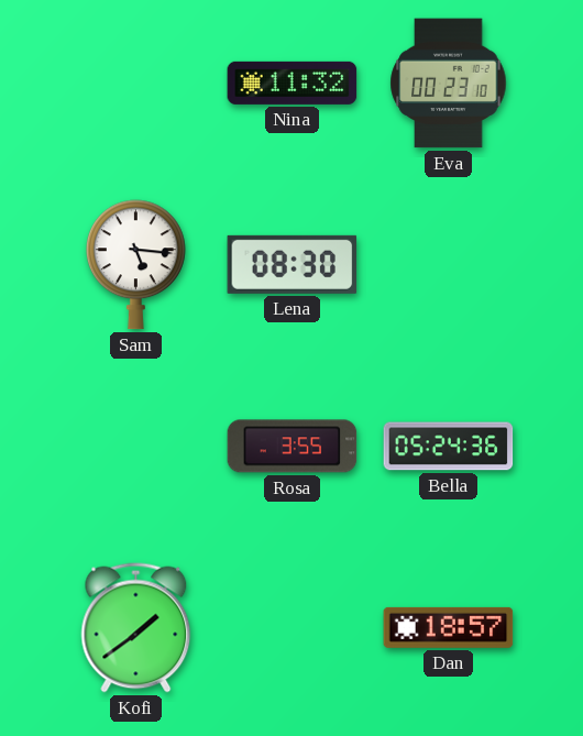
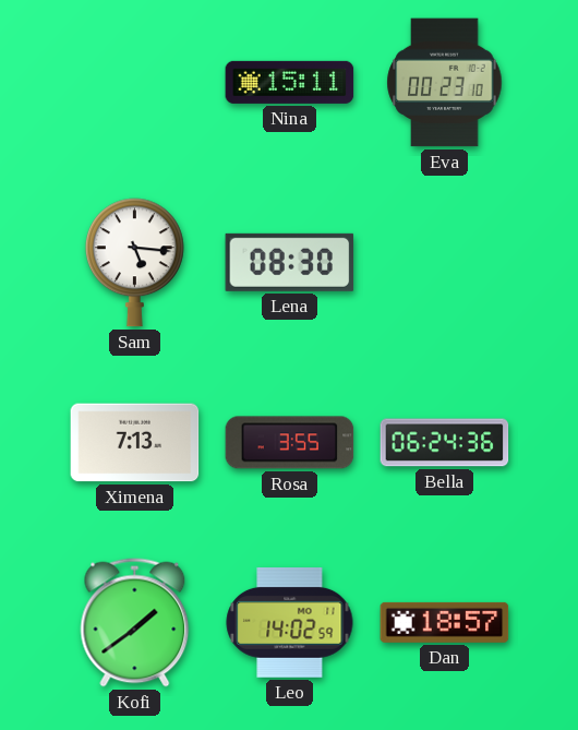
Nina: 11:32 -> 15:11 (290, 82)
Ximena: none -> 7:13 (135, 443)
Bella: 05:24 -> 06:24 (445, 443)
Leo: none -> 14:02 (290, 622)
